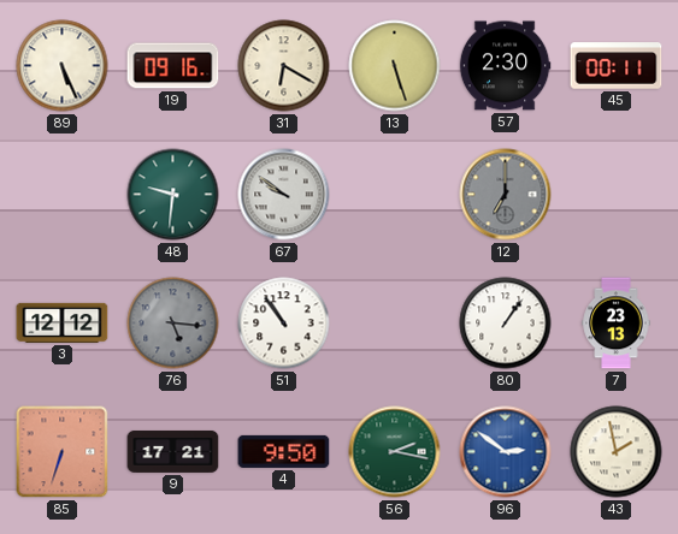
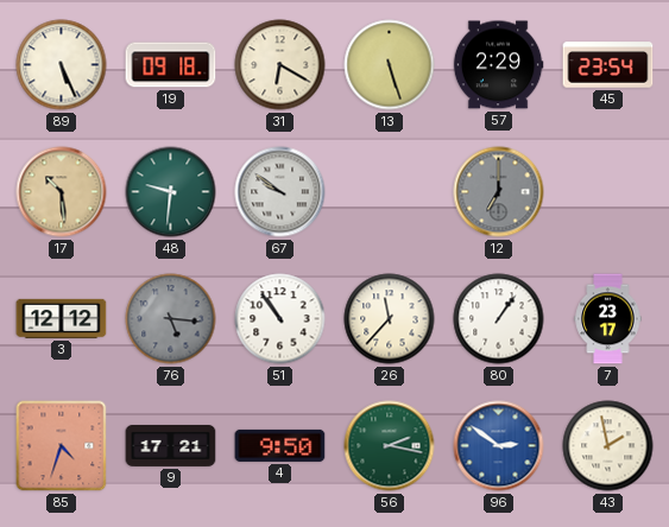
19: 09:16 -> 09:18 (171, 65)
57: 2:30 -> 2:29 (498, 65)
45: 00:11 -> 23:54 (608, 65)
17: none -> 10:29 (62, 192)
26: none -> 11:37 (390, 319)
7: 23:13 -> 23:17 (608, 319)
85: 6:33 -> 4:33 (62, 446)
